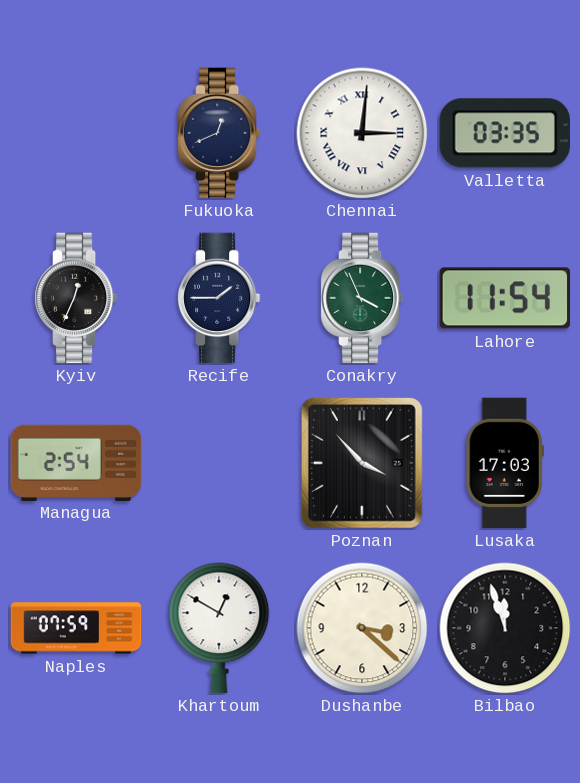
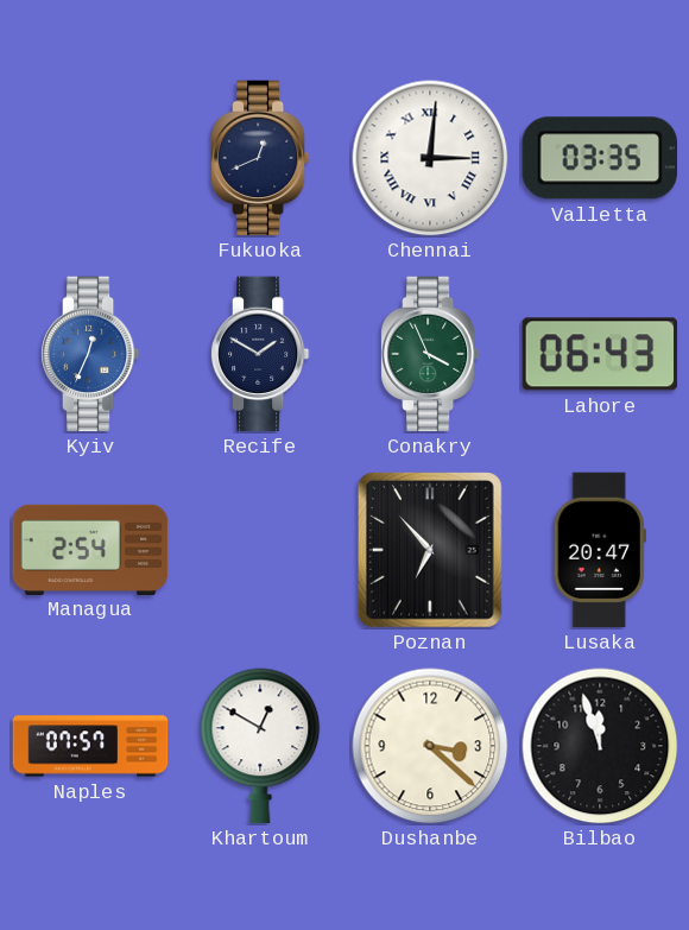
Kyiv dial: black -> blue (90, 354)
Recife: 1:45 -> 1:50 (260, 354)
Lahore: 11:54 -> 06:43 (600, 354)
Poznan: 3:53 -> 6:53 (430, 551)
Lusaka: 17:03 -> 20:47 (600, 550)
Naples: 07:59 -> 07:57 (90, 746)
